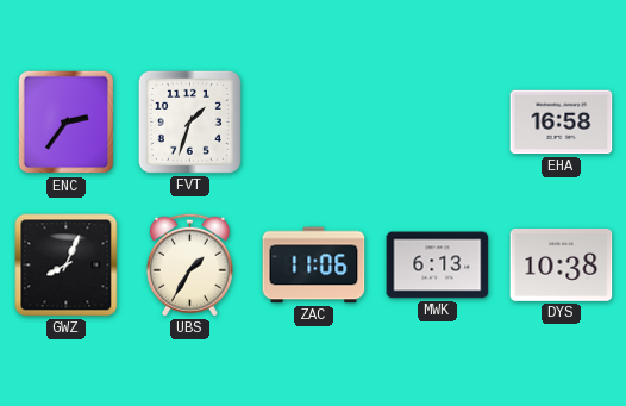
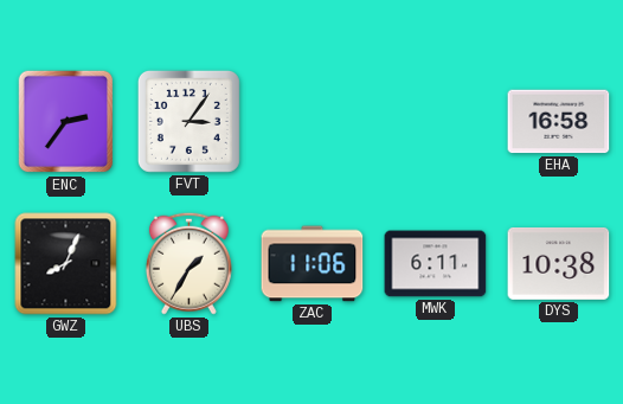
FVT: 1:33 -> 3:06 (188, 121)
MWK: 6:13 -> 6:11 (436, 264)
